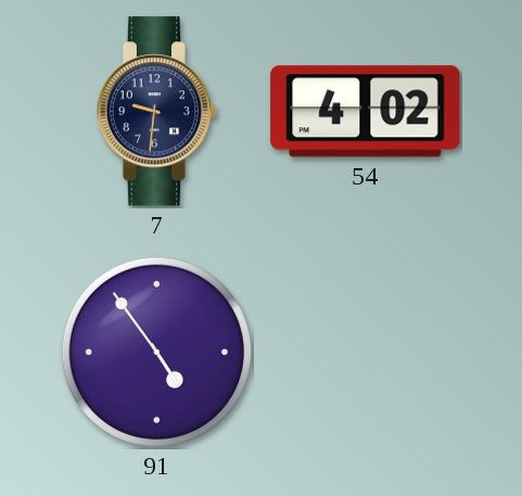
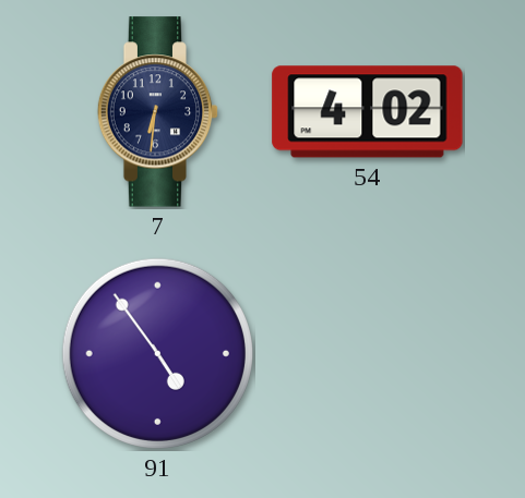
7: 9:31 -> 6:31 (158, 112)
